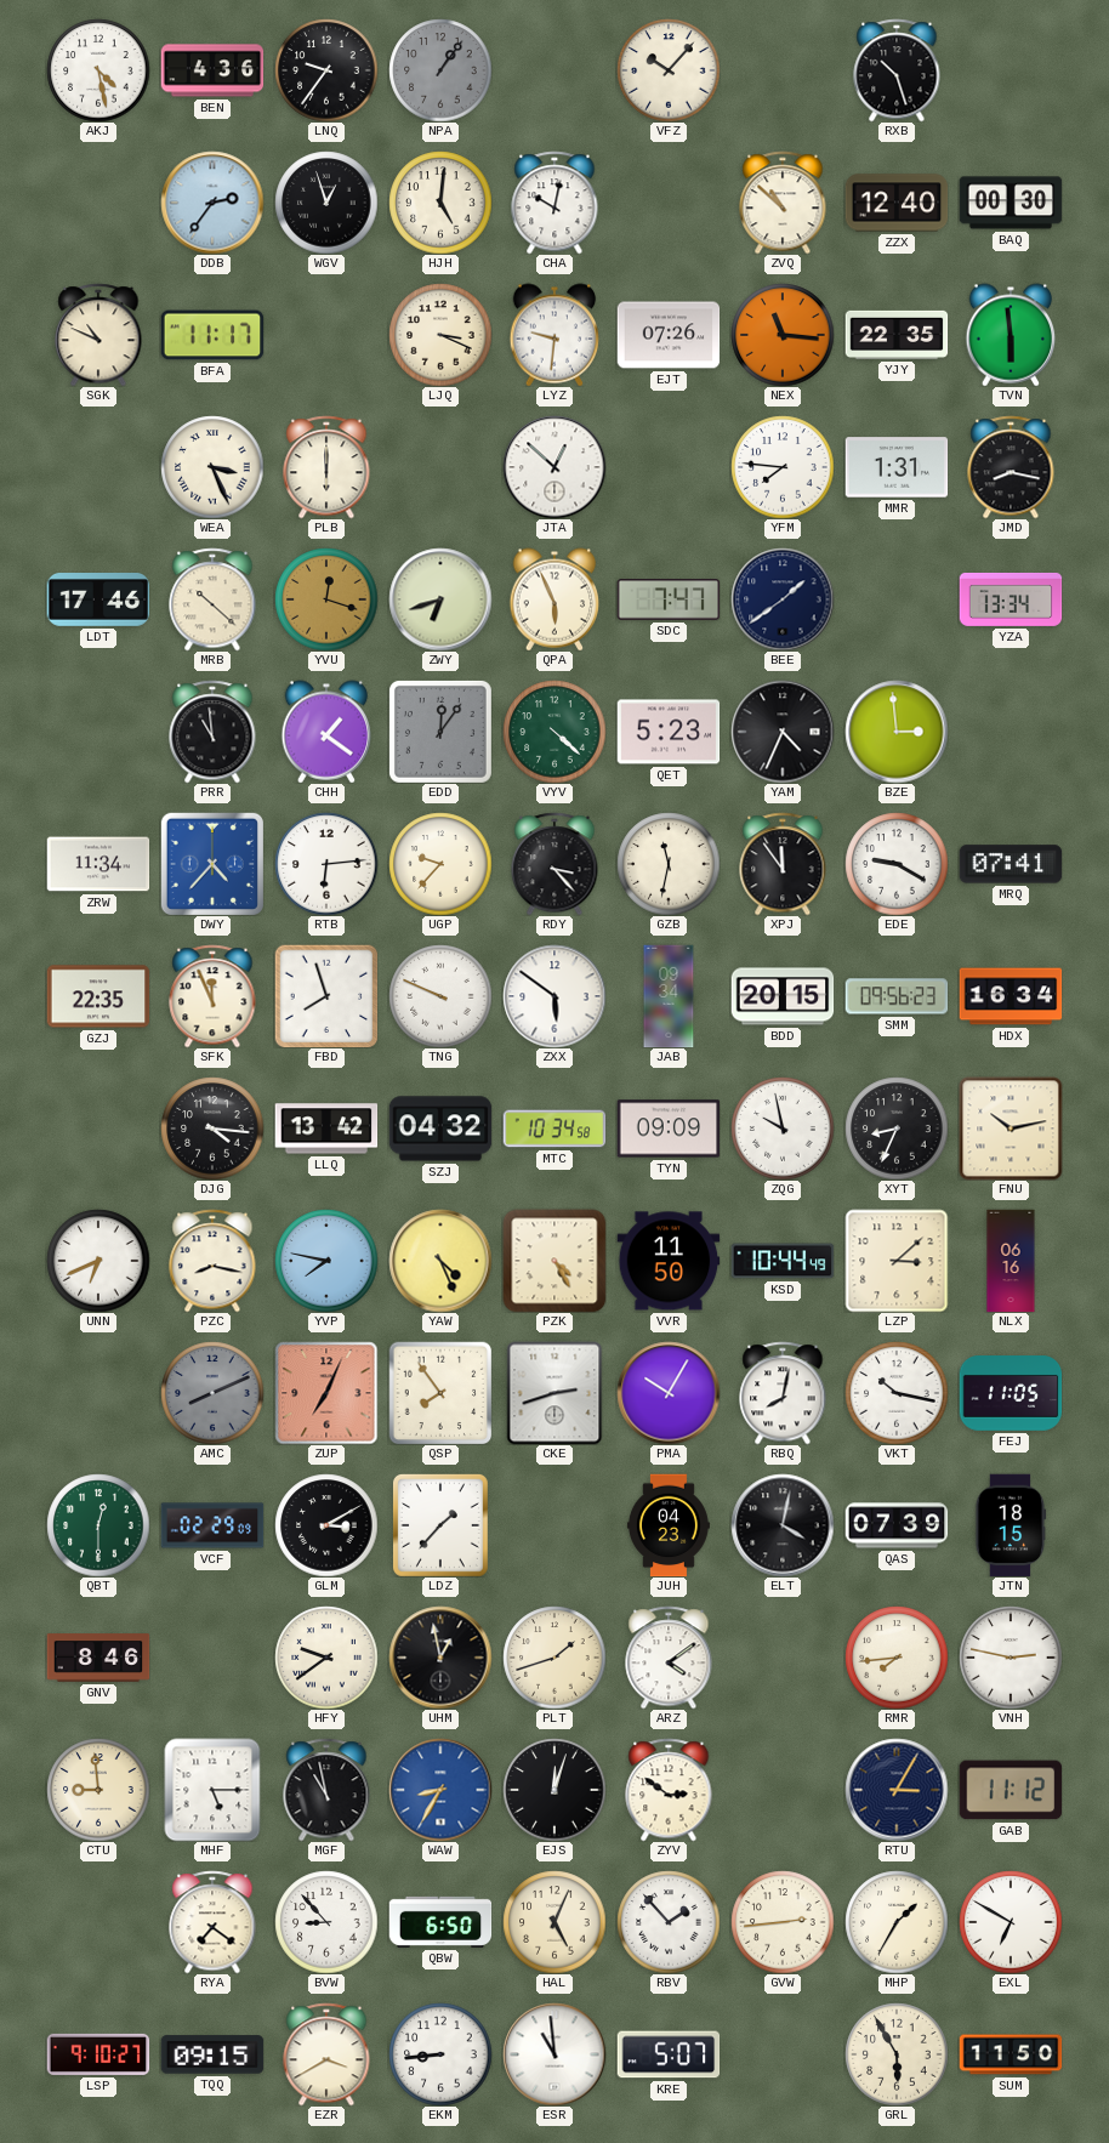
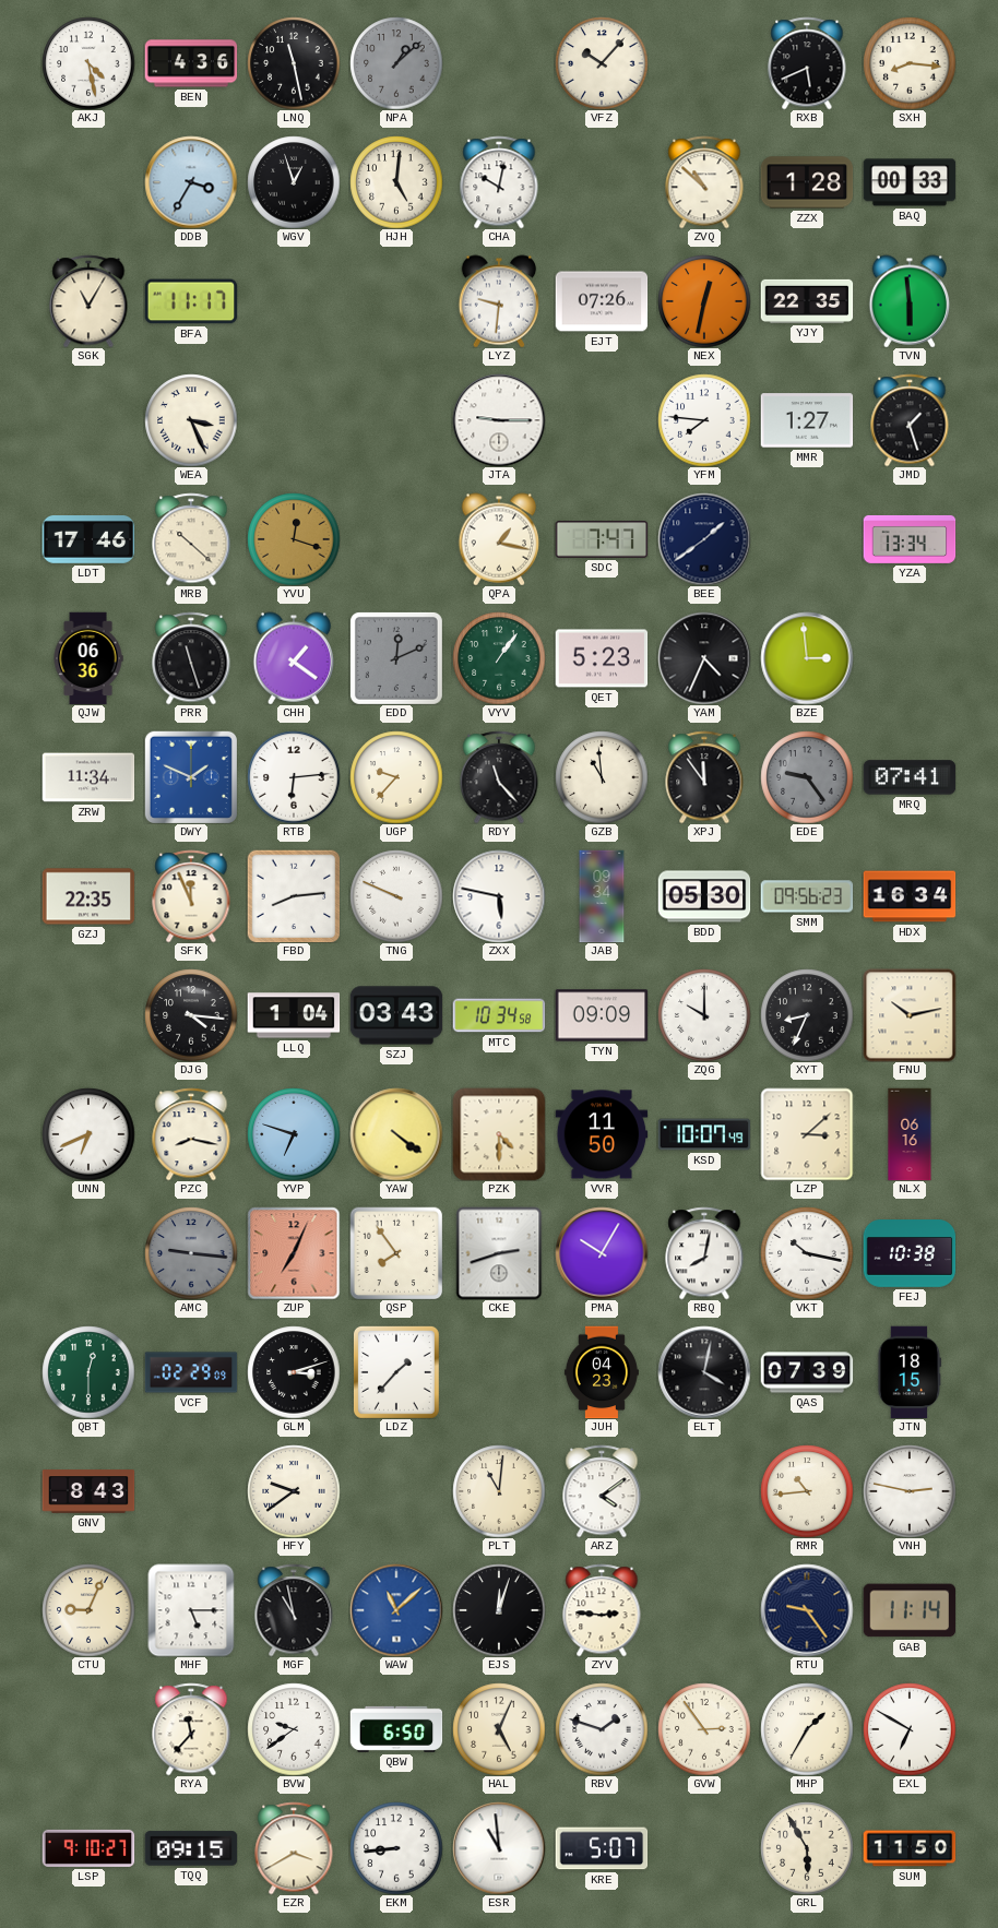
LNQ: 9:36 -> 11:28 (294, 63)
NPA: 1:06 -> 1:08 (396, 63)
RXB: 10:27 -> 5:41 (807, 63)
SXH: none -> 8:16 (910, 63)
DDB: 2:36 -> 3:35 (191, 182)
ZZX: 12:40 -> 1:28 (807, 182)
BAQ: 00:30 -> 00:33 (910, 182)
SGK: 10:49 -> 11:05 (88, 301)
LJQ: 3:19 -> none (440, 335)
NEX: 11:16 -> 12:32 (704, 301)
PLB: 6:00 -> none (326, 467)
JTA: 12:52 -> 9:15 (499, 420)
MMR: 1:31 -> 1:27 (807, 420)
JMD: 8:17 -> 1:27 (910, 420)
ZWY: 6:42 -> none (440, 599)
QPA: 5:56 -> 1:17 (499, 539)
QJW: none -> 06:36 (88, 658)
PRR: 10:59 -> 11:27 (191, 658)
EDD: 12:06 -> 12:11 (396, 658)
VYV: 4:22 -> 1:06 (499, 658)
DWY: 4:37 -> 1:49 (191, 777)
RDY: 3:23 -> 11:23 (499, 777)
GZB: 11:32 -> 10:59 (602, 777)
EDE: 9:20 -> 9:24 (807, 777)
EDE dial: white -> grey (807, 777)
FBD: 7:57 -> 8:14 (294, 896)
ZXX: 5:51 -> 5:47 (499, 896)
BDD: 20:15 -> 05:30 (704, 896)
LLQ: 13:42 -> 1:04 (294, 1015)
SZJ: 04:32 -> 03:43 (396, 1015)
ZQG: 9:58 -> 10:00 (704, 1015)
YVP: 7:47 -> 6:48 (294, 1134)
YAW: 4:26 -> 4:21 (396, 1134)
PZK: 4:25 -> 4:30 (499, 1134)
KSD: 10:44 -> 10:07 (704, 1134)
AMC: 8:11 -> 9:16 (191, 1253)
FEJ: 11:05 -> 10:38 (910, 1254)
GLM: 3:10 -> 3:12 (294, 1372)
GNV: 8:46 -> 8:43 (88, 1491)
UHM: 12:58 -> none (440, 1658)
PLT: 1:42 -> 11:01 (499, 1491)
RMR: 7:44 -> 10:44 (807, 1491)
CTU: 8:59 -> 9:04 (88, 1610)
WAW: 8:35 -> 11:08 (396, 1610)
ZYV: 2:51 -> 2:46 (602, 1610)
RTU: 3:05 -> 9:24 (807, 1610)
GAB: 11:12 -> 11:14 (910, 1610)
RYA: 7:21 -> 11:37 (191, 1729)
BVW: 8:53 -> 9:39 (294, 1729)
RBV: 1:53 -> 1:48 (602, 1729)
GVW: 2:44 -> 2:54 (704, 1729)
